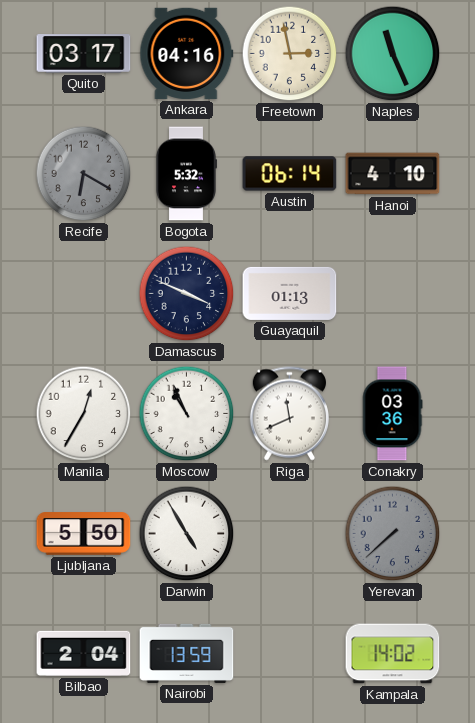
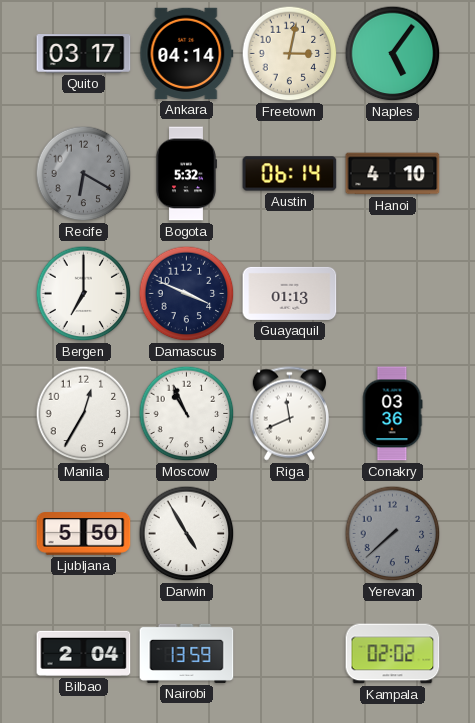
Ankara: 04:16 -> 04:14 (187, 53)
Freetown: 2:58 -> 3:02 (290, 54)
Naples: 11:26 -> 5:06 (393, 54)
Bergen: none -> 7:00 (84, 294)
Kampala: 14:02 -> 02:02 (393, 654)
